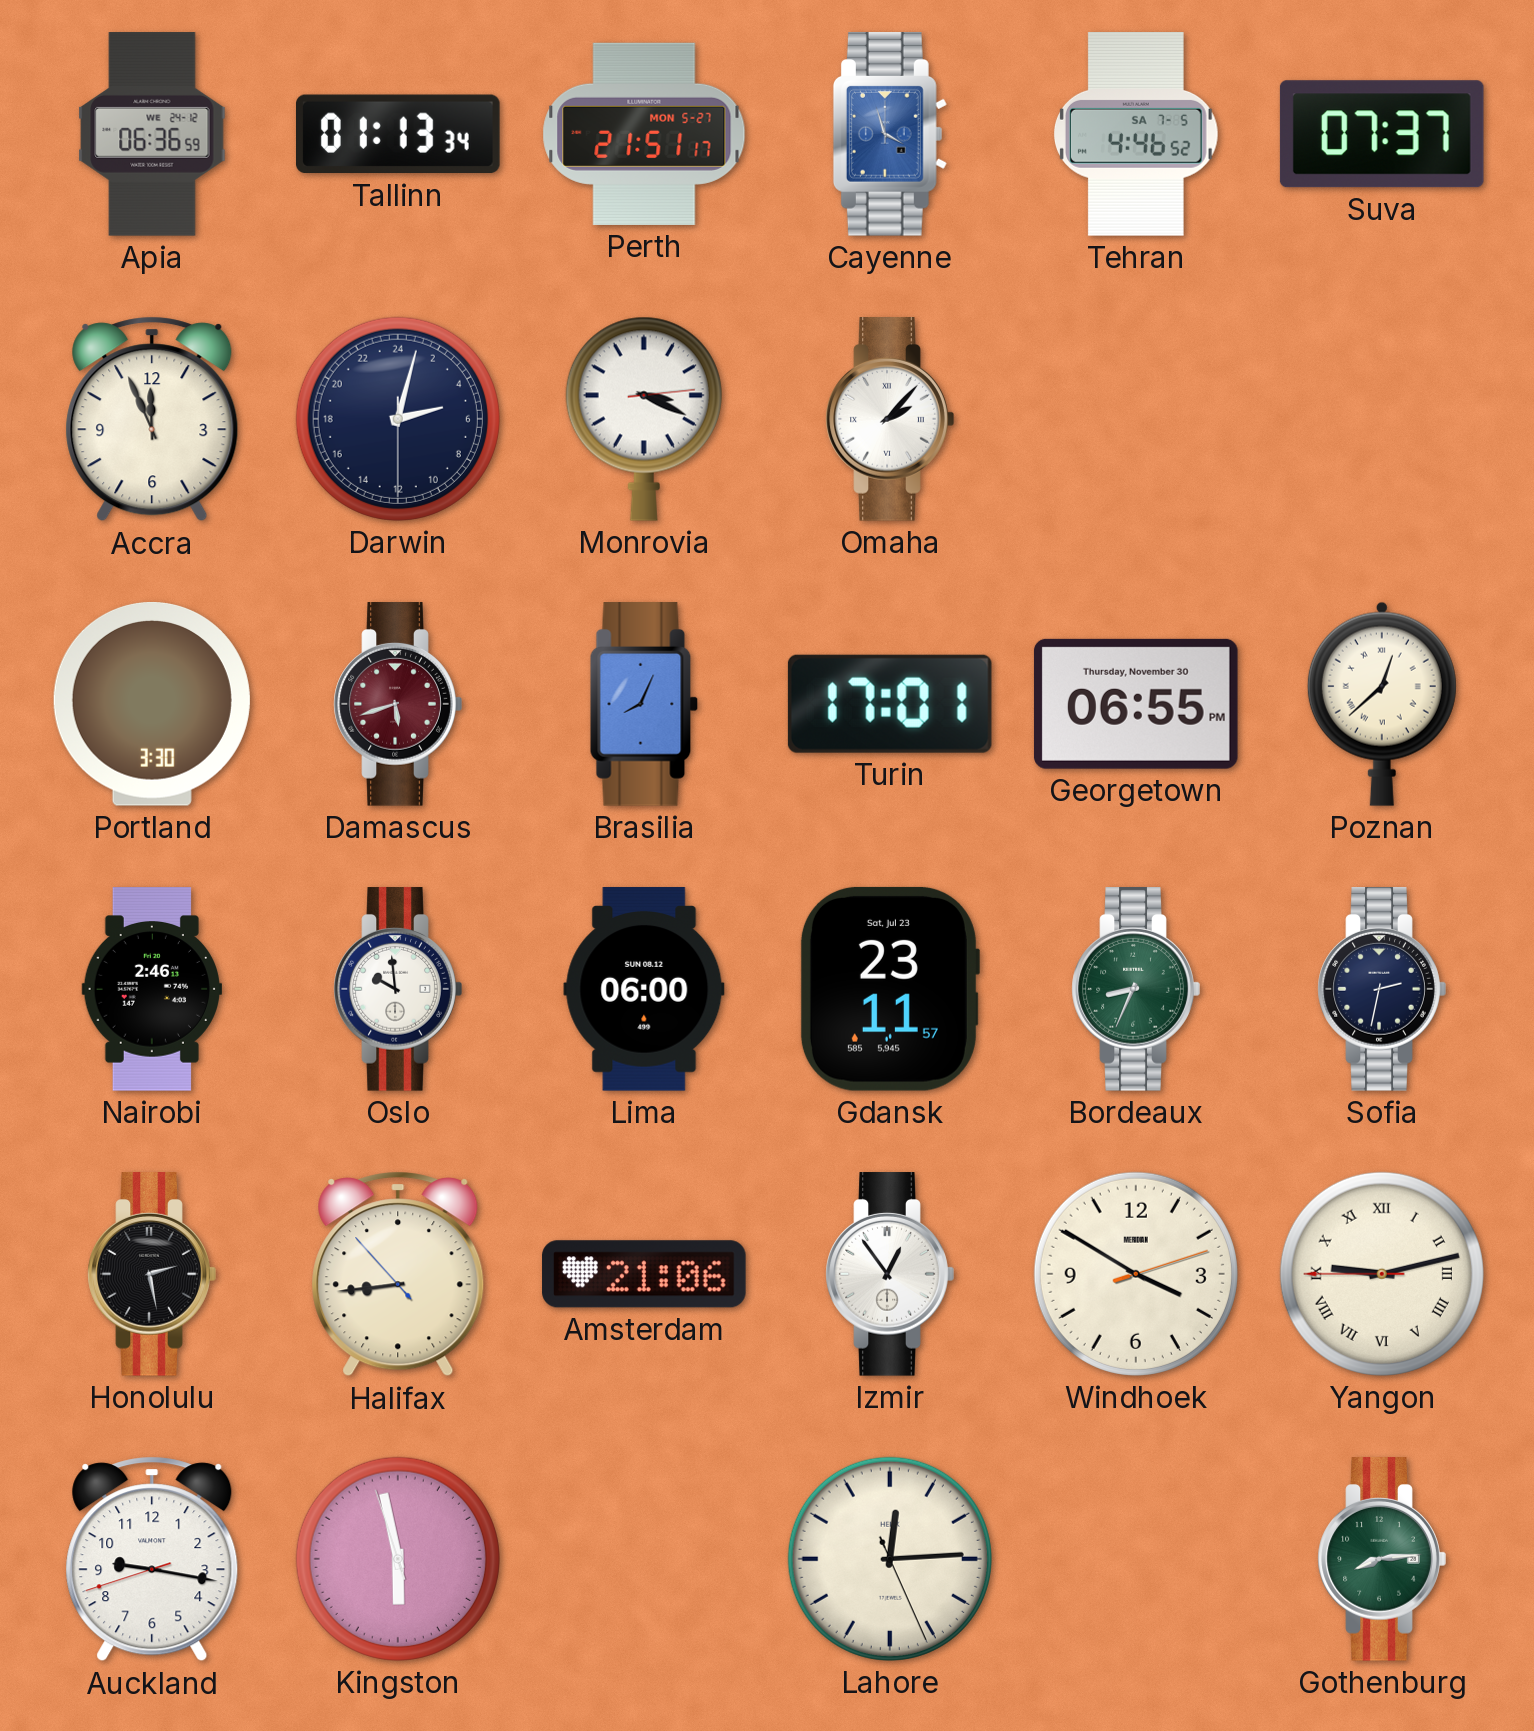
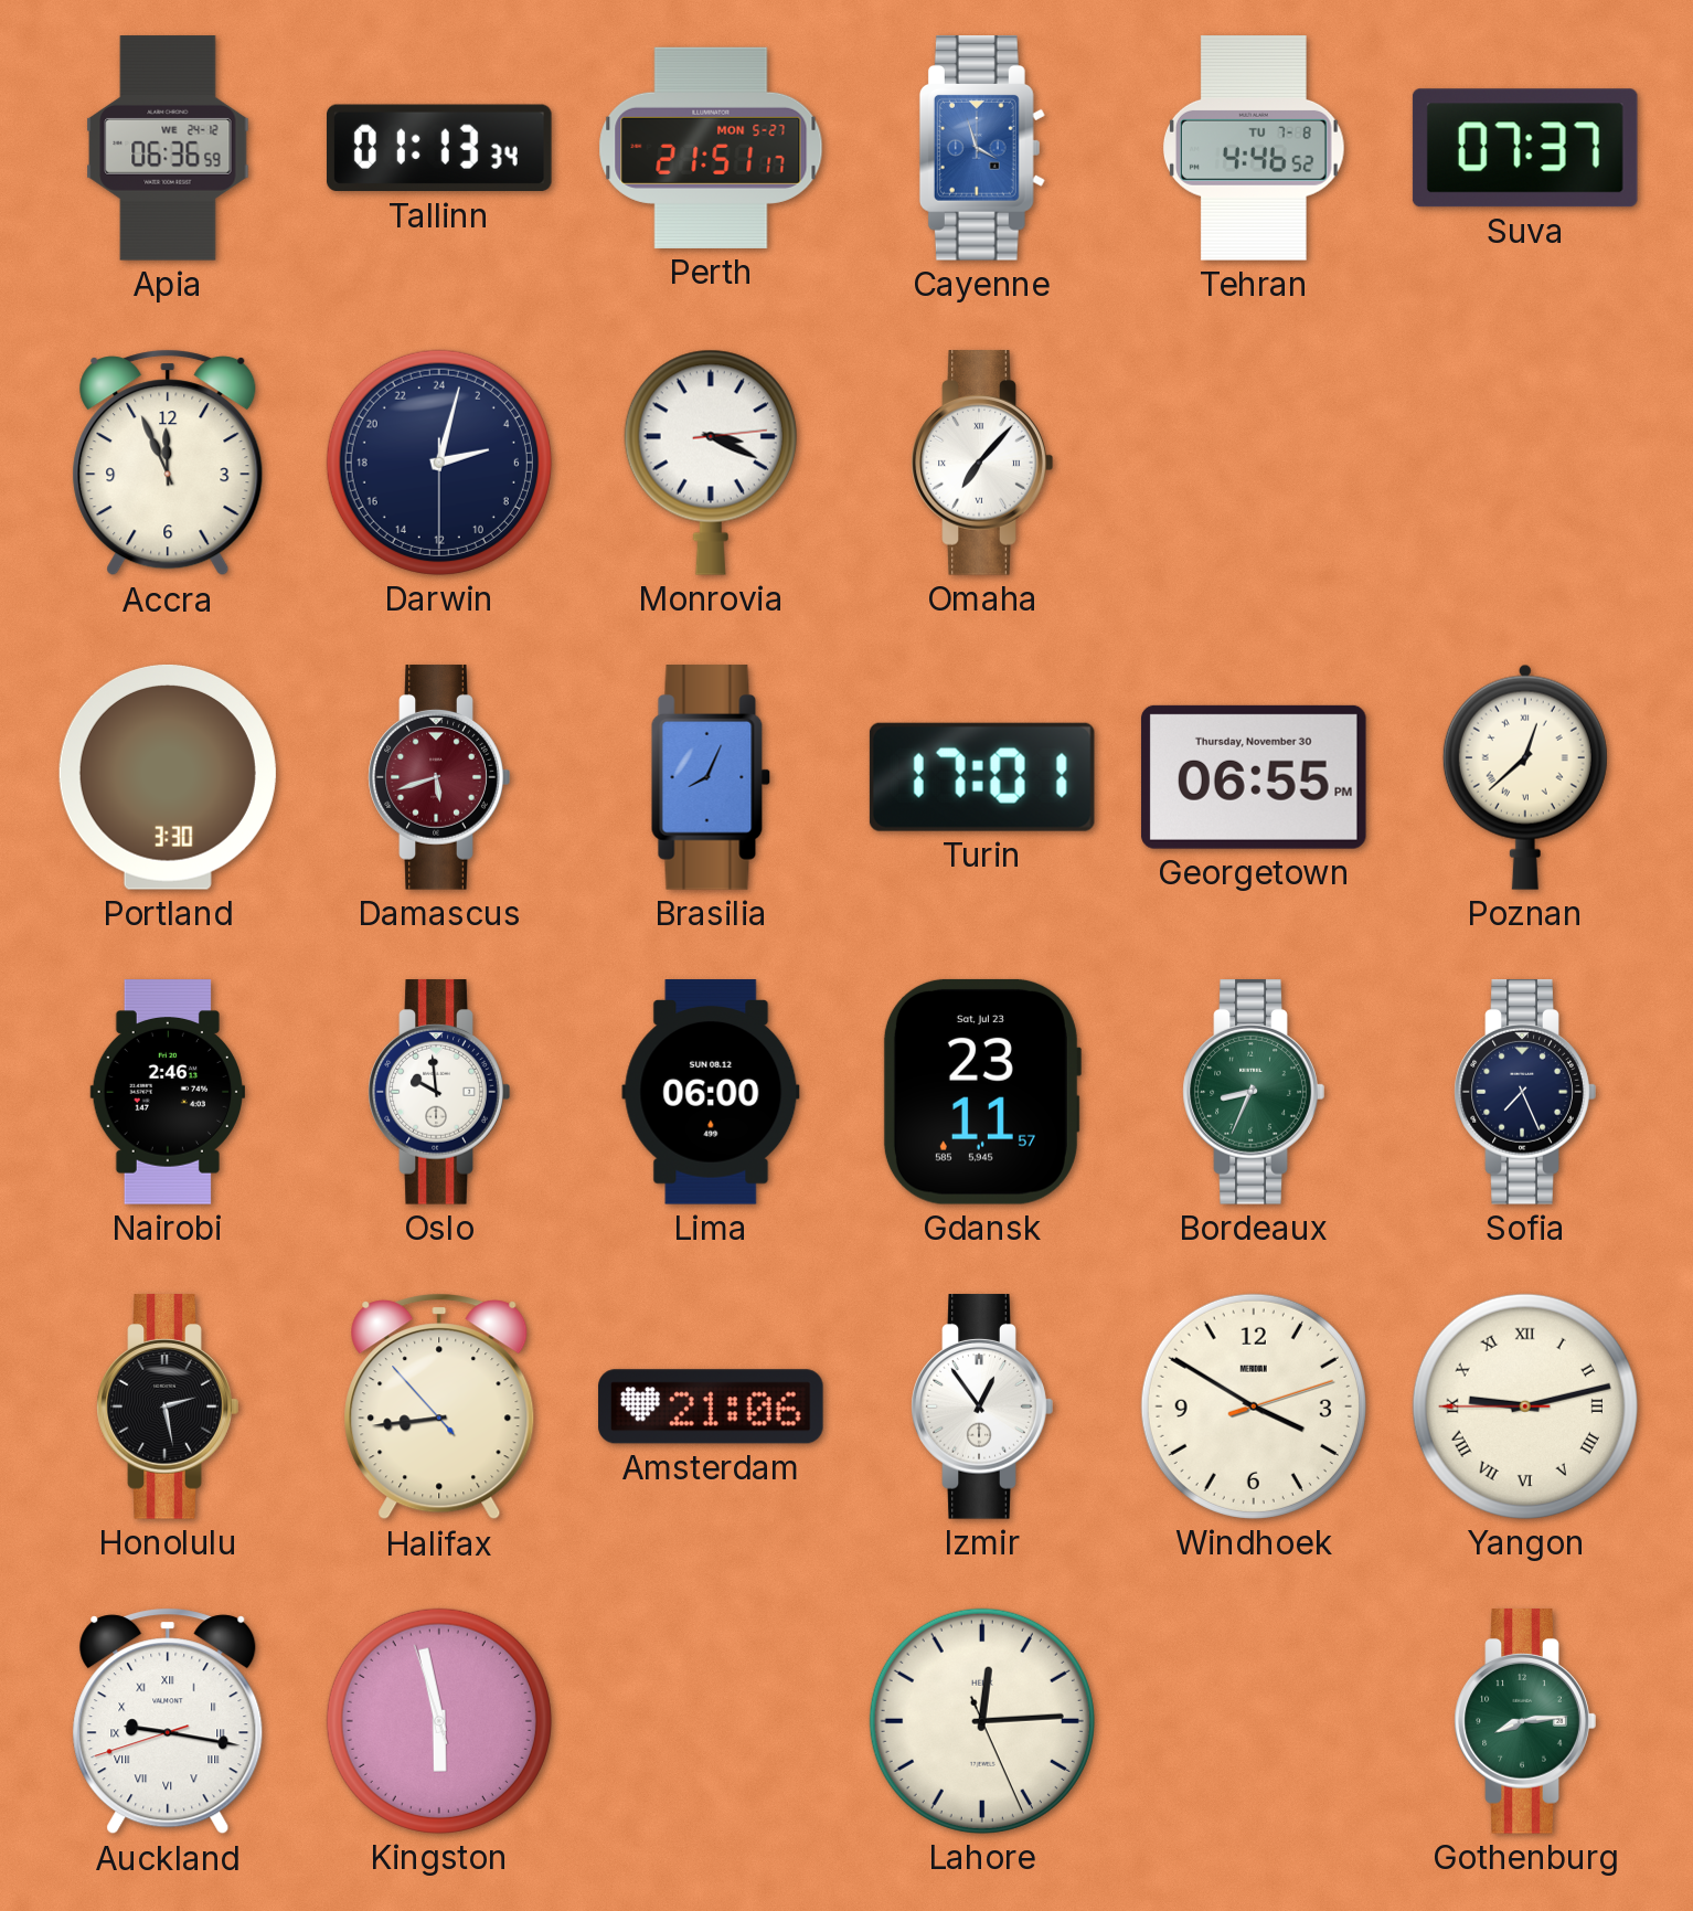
Tehran date: SA 7-5 -> TU 7-8 (1254, 148)
Omaha: 2:07 -> 7:07 (982, 463)
Sofia: 2:32 -> 7:26 (1525, 1092)
Auckland numerals: Arabic -> Roman (168, 1721)
